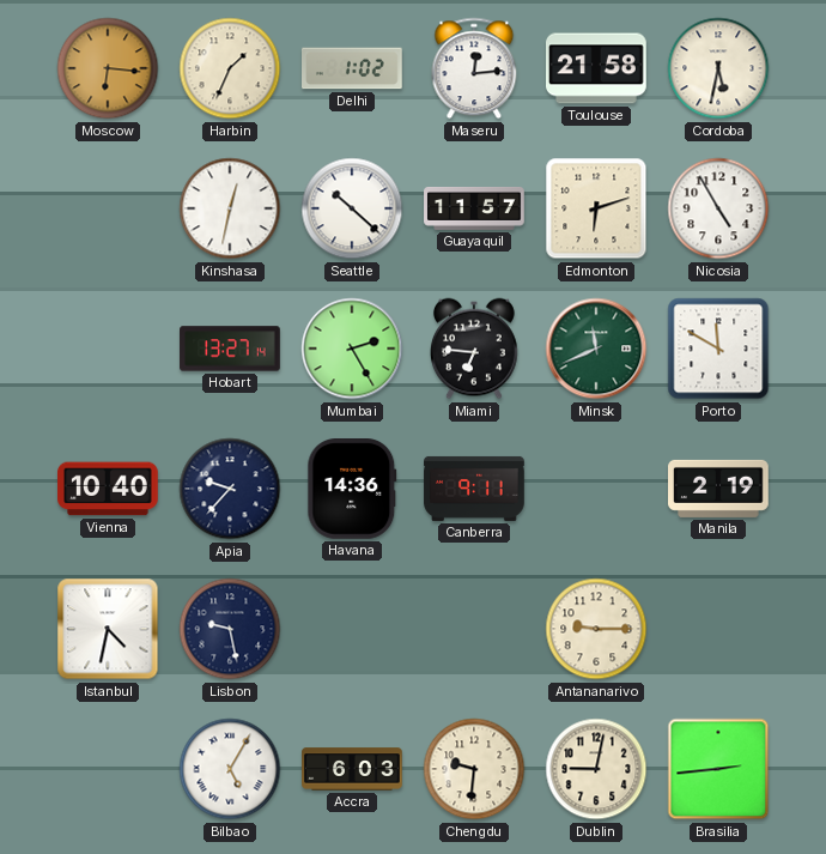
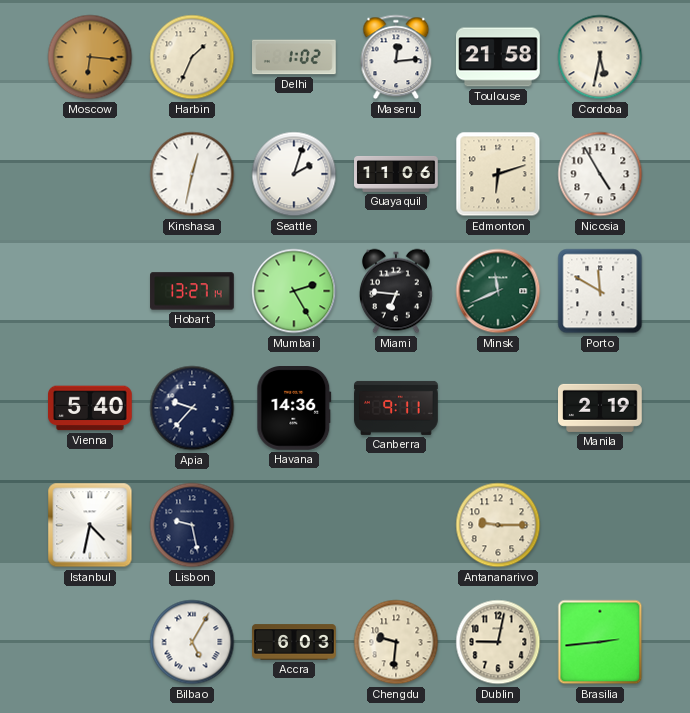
Seattle: 10:22 -> 2:03 (294, 174)
Guayaquil: 11:57 -> 11:06 (396, 175)
Vienna: 10:40 -> 5:40 (91, 408)
